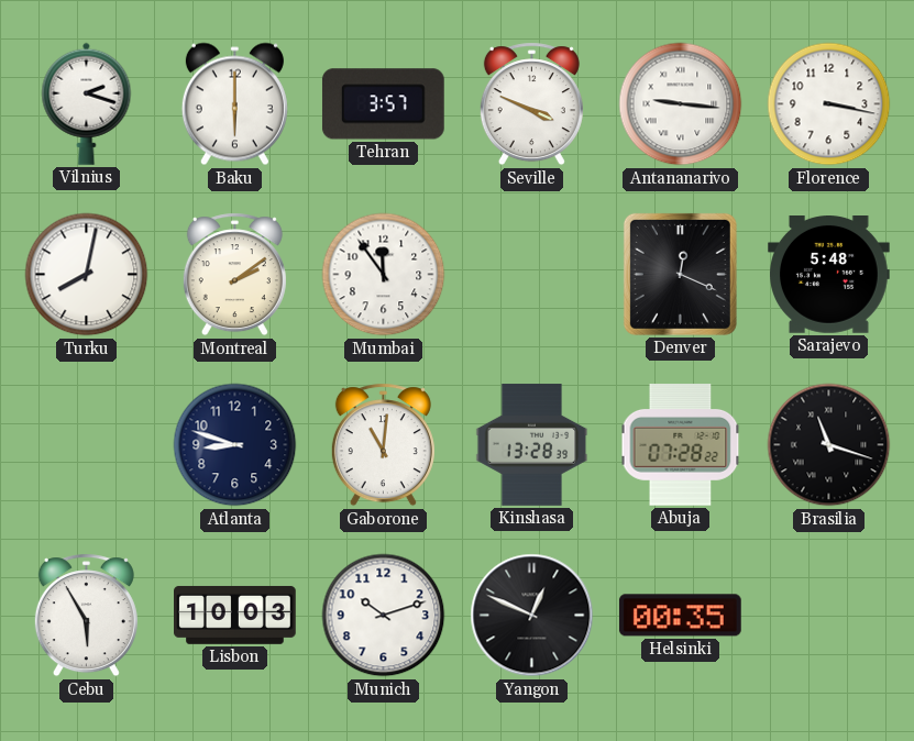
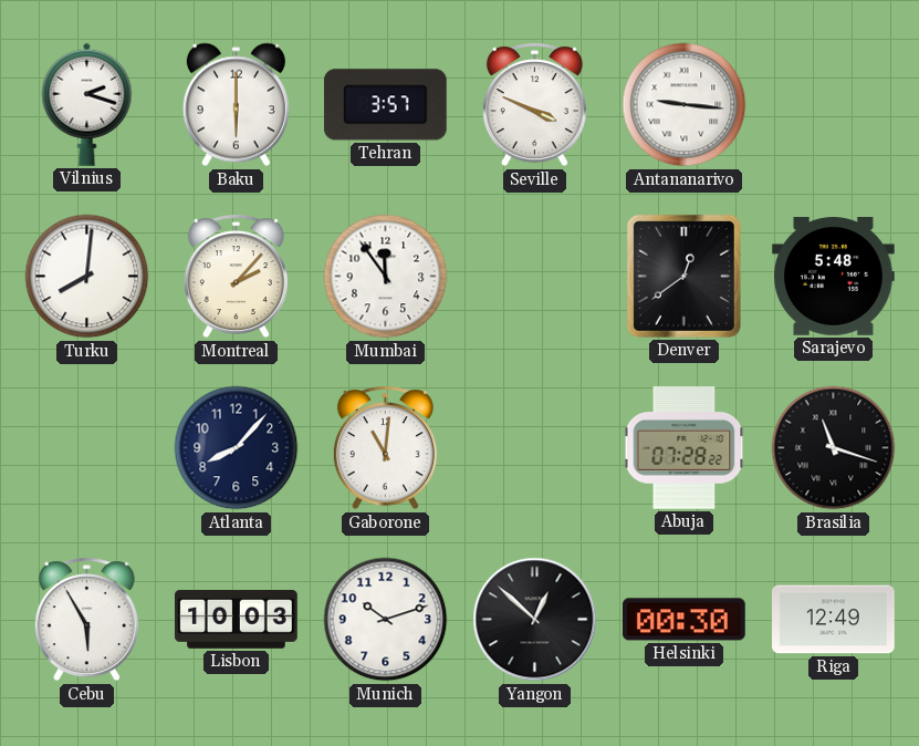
Florence: 3:17 -> none (829, 104)
Turku: 8:02 -> 8:01 (87, 277)
Montreal: 2:09 -> 2:07 (236, 277)
Denver: 12:19 -> 12:39 (683, 276)
Atlanta: 8:48 -> 8:07 (237, 448)
Kinshasa: 13:28 -> none (532, 445)
Yangon: 12:49 -> 12:52 (535, 620)
Helsinki: 00:35 -> 00:30 (683, 620)
Riga: none -> 12:49 (834, 620)
